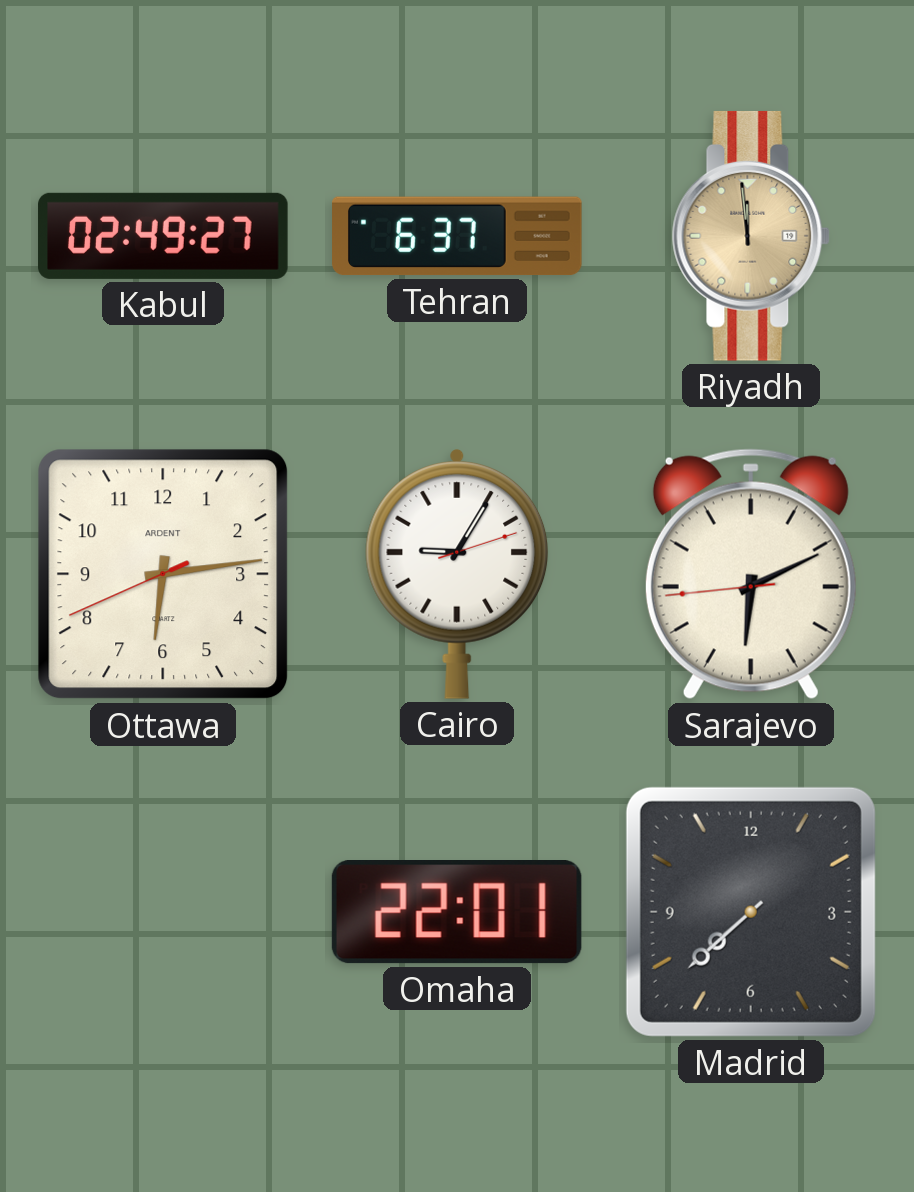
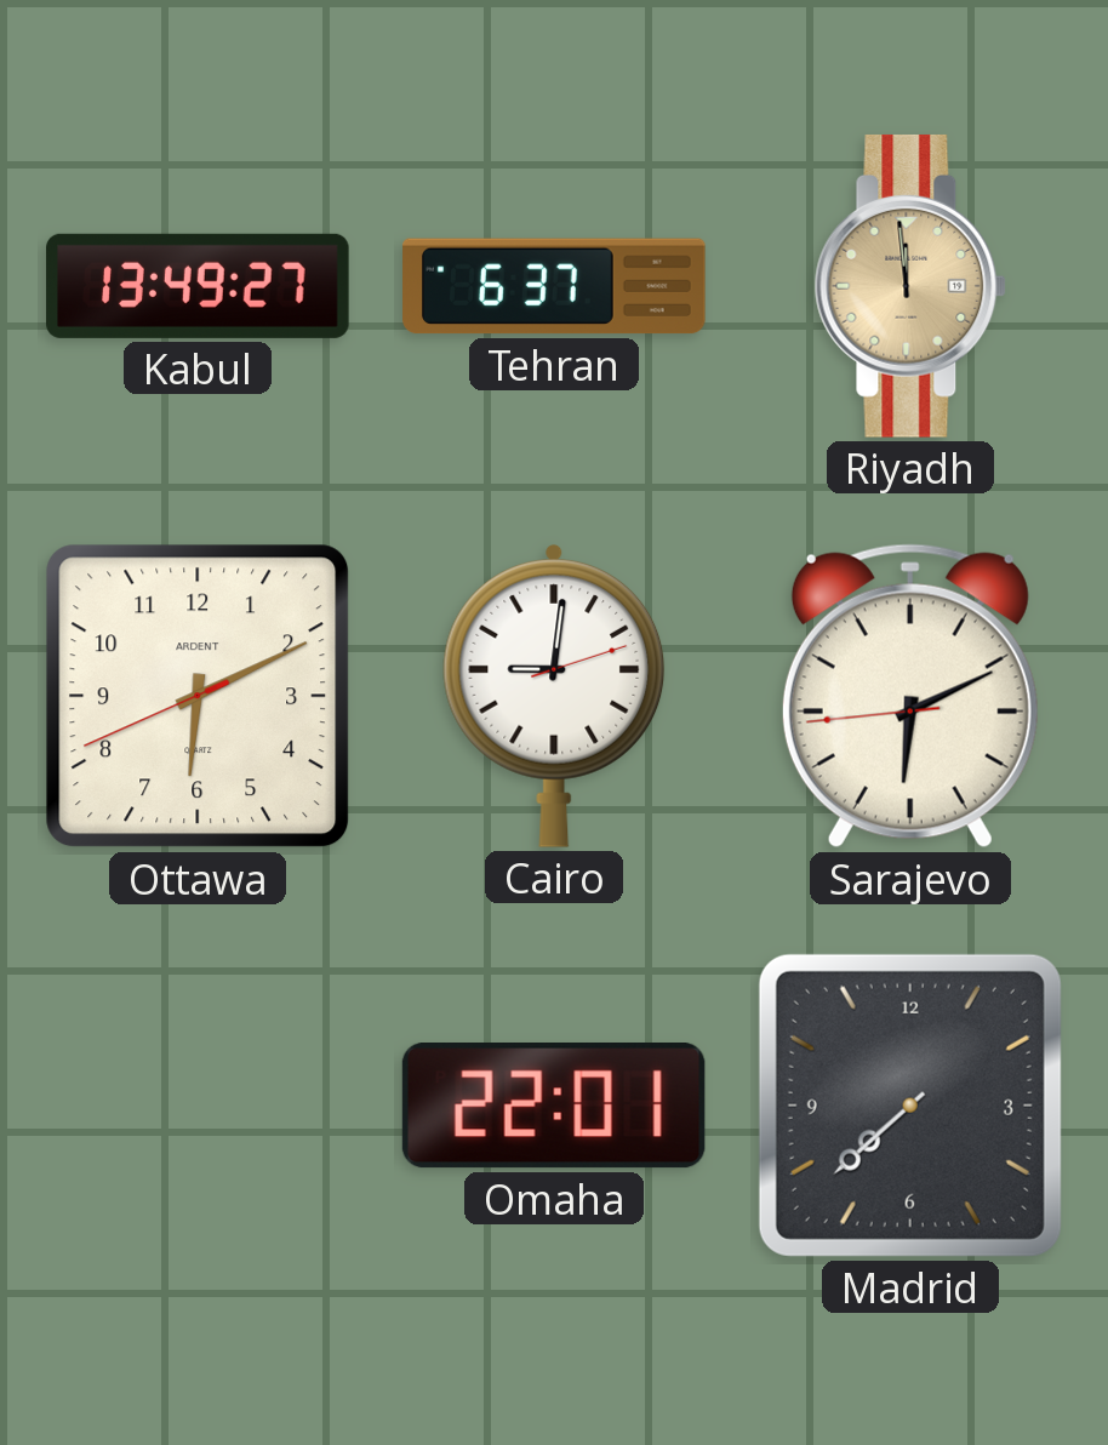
Kabul: 02:49 -> 13:49 (198, 286)
Ottawa: 6:13 -> 6:10 (198, 696)
Cairo: 9:05 -> 9:01 (554, 696)
